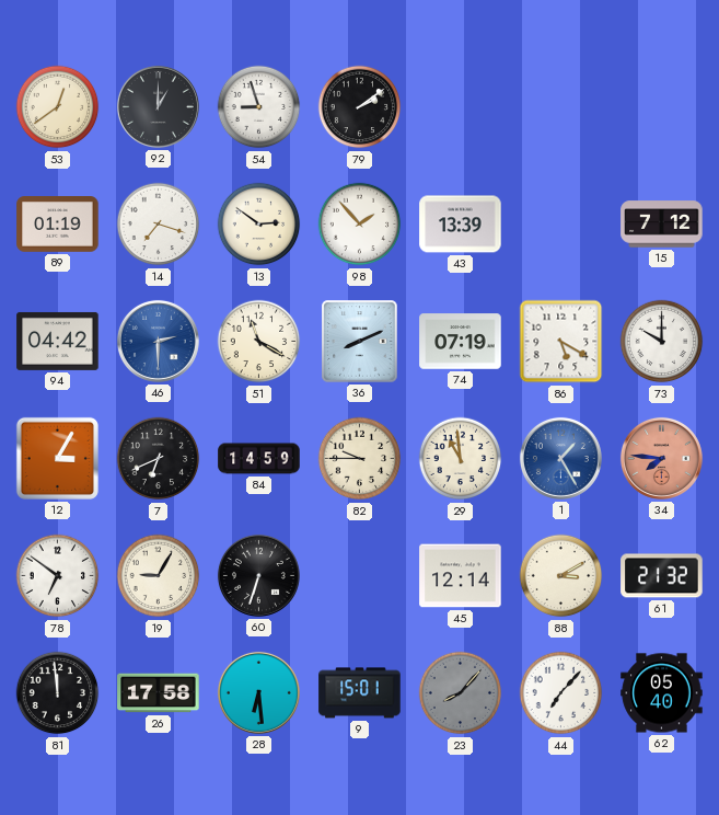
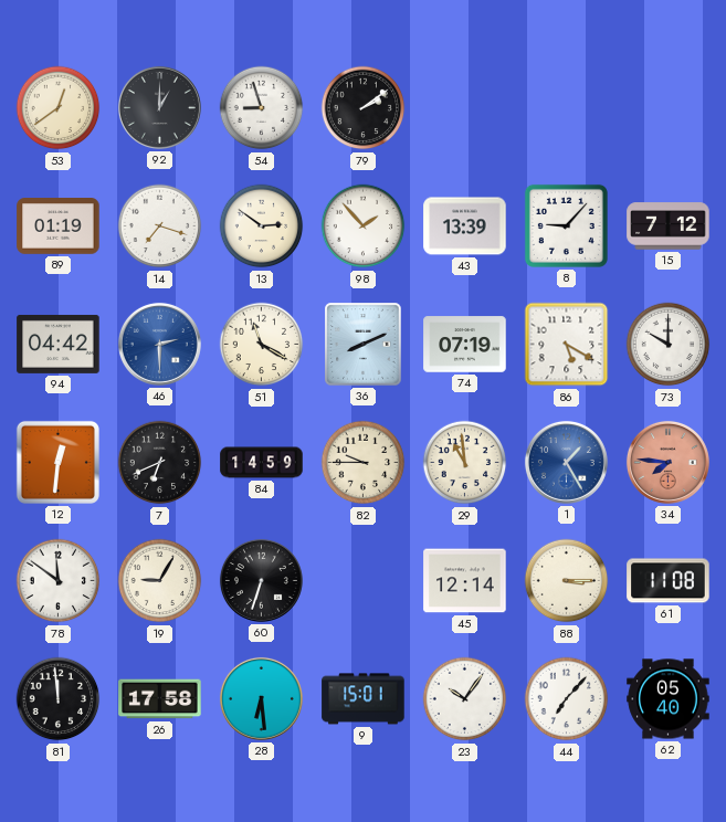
8: none -> 9:07 (566, 225)
12: 3:05 -> 12:31 (57, 462)
78: 6:51 -> 11:51 (59, 581)
88: 3:10 -> 3:15 (567, 581)
61: 21:32 -> 11:08 (669, 581)
23: 8:07 -> 10:06 (465, 699)
23 dial: grey -> white (465, 699)
